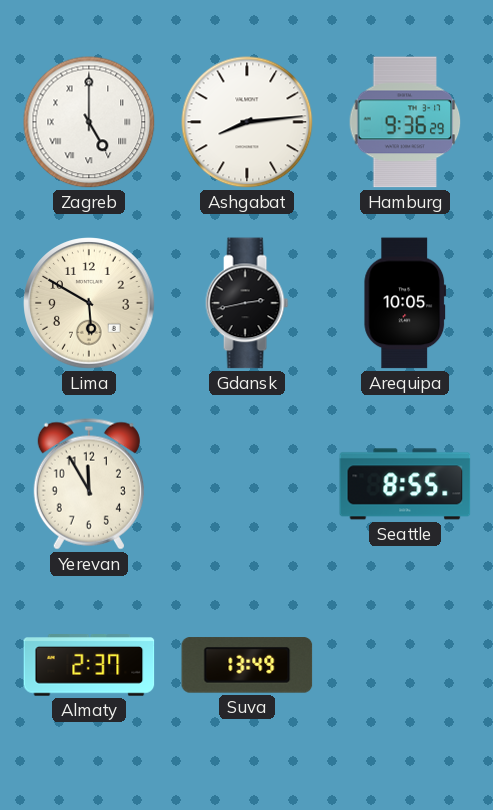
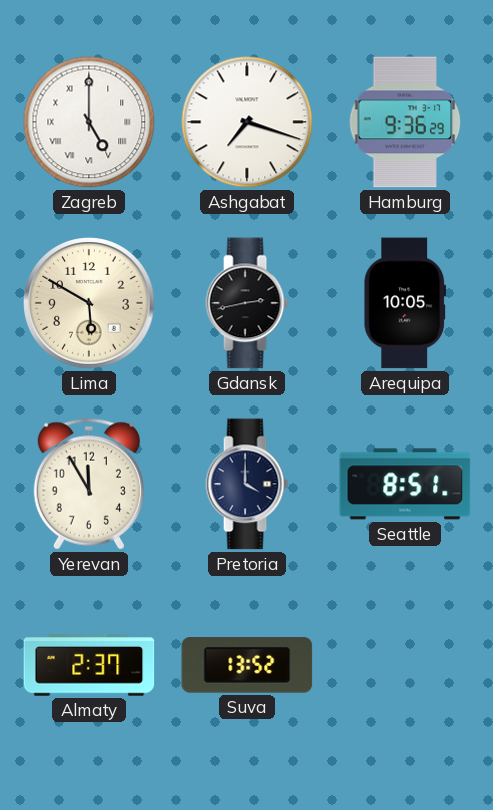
Ashgabat: 8:14 -> 7:18 (247, 122)
Pretoria: none -> 4:00 (247, 484)
Seattle: 8:55 -> 8:51 (405, 484)
Suva: 13:49 -> 13:52 (247, 665)
